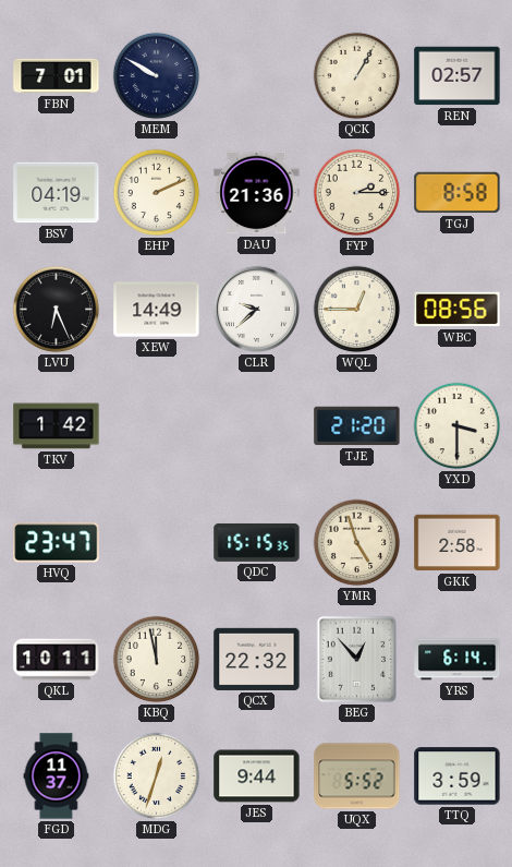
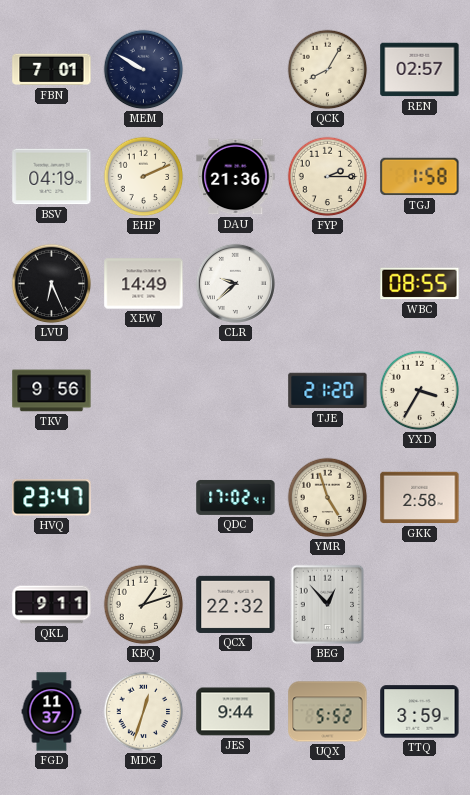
QCK: 1:05 -> 8:05 (328, 70)
TGJ: 8:58 -> 1:58 (420, 177)
WQL: 12:45 -> none (357, 310)
WBC: 08:56 -> 08:55 (420, 284)
TKV: 1:42 -> 9:56 (52, 391)
YXD: 3:30 -> 3:35 (420, 391)
QDC: 15:15 -> 17:02 (236, 497)
QKL: 10:11 -> 9:11 (52, 605)
KBQ: 11:58 -> 1:12 (144, 605)
YRS: 6:14 -> none (458, 660)
